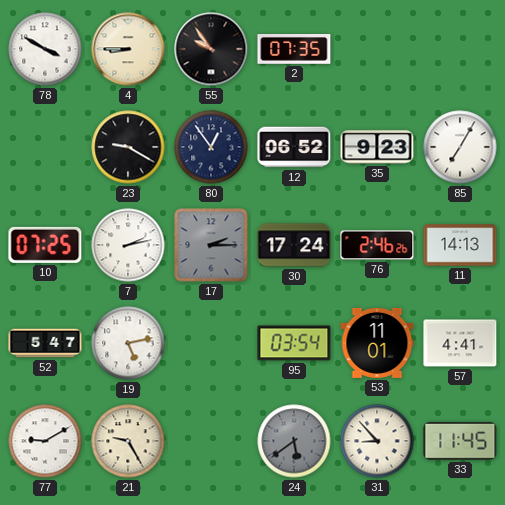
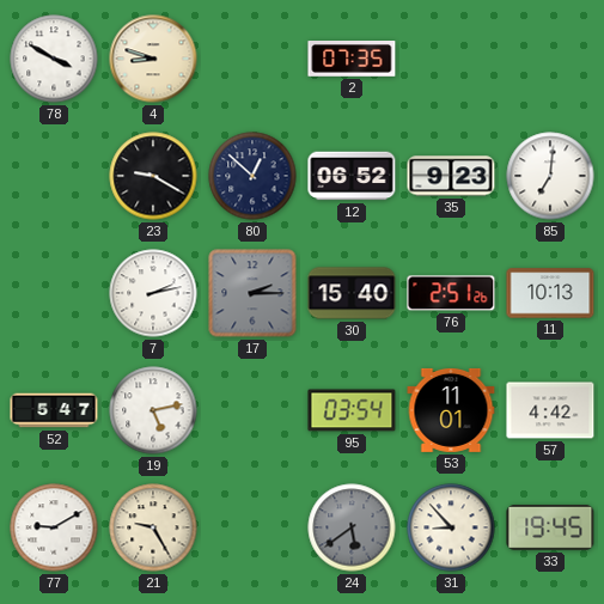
4: 8:45 -> 8:48 (153, 59)
55: 9:54 -> none (211, 49)
80: 12:54 -> 12:52 (252, 176)
85: 7:05 -> 7:01 (550, 176)
10: 07:25 -> none (45, 245)
30: 17:24 -> 15:40 (352, 293)
76: 2:46 -> 2:51 (451, 293)
11: 14:13 -> 10:13 (550, 293)
57: 4:41 -> 4:42 (550, 410)
33: 11:45 -> 19:45 (550, 527)
